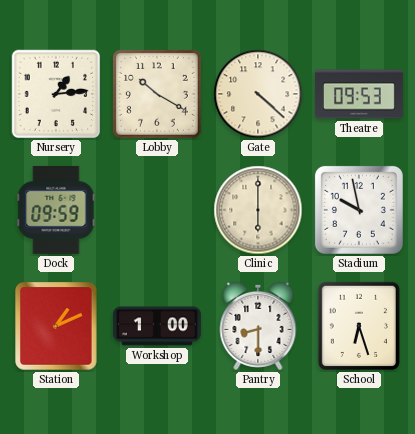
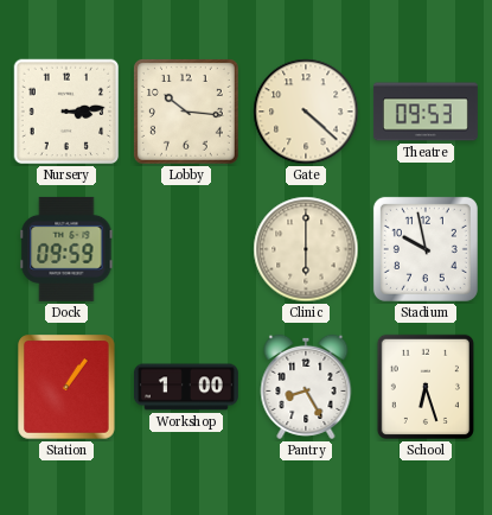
Nursery: 1:14 -> 3:14 (66, 112)
Lobby: 10:20 -> 10:16 (186, 112)
Station: 1:11 -> 1:06 (66, 387)
Pantry: 8:30 -> 8:25 (306, 387)
